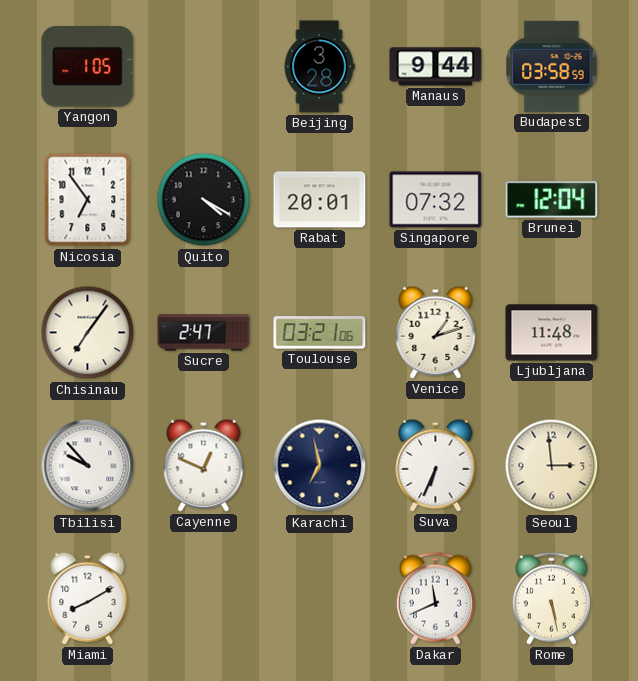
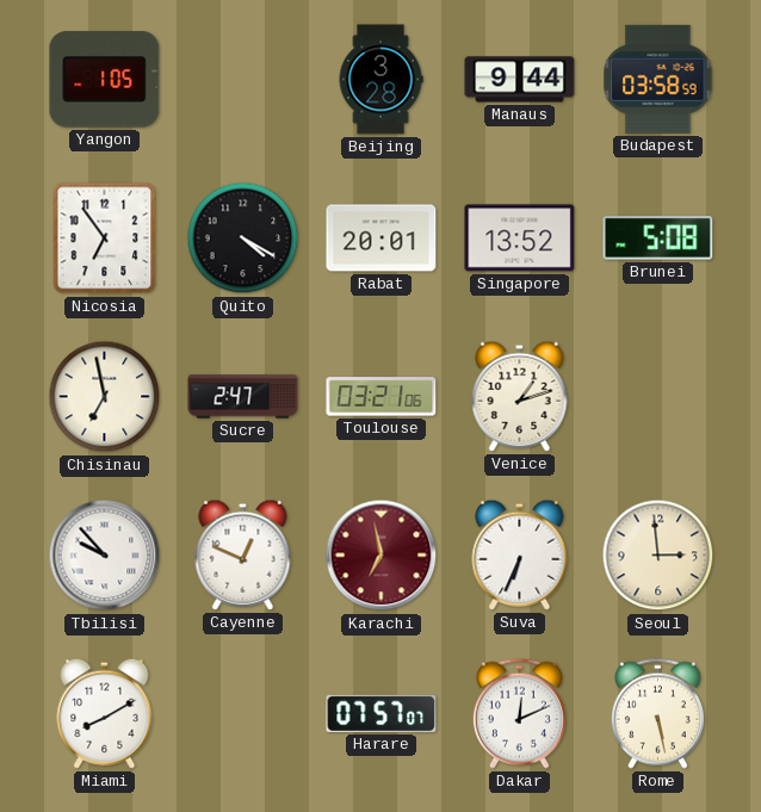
Singapore: 07:32 -> 13:52 (520, 238)
Brunei: 12:04 -> 5:08 (658, 238)
Chisinau: 7:06 -> 6:58 (105, 397)
Ljubljana: 11:48 -> none (552, 333)
Karachi dial: navy -> burgundy (382, 556)
Harare: none -> 07:57 (382, 713)
Dakar: 11:41 -> 12:11 (519, 713)
